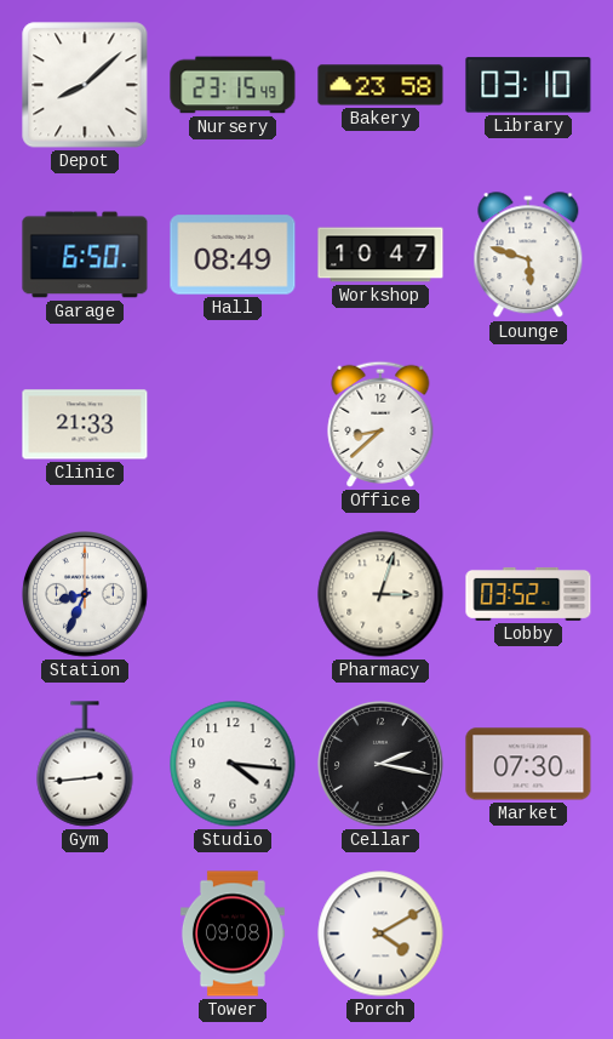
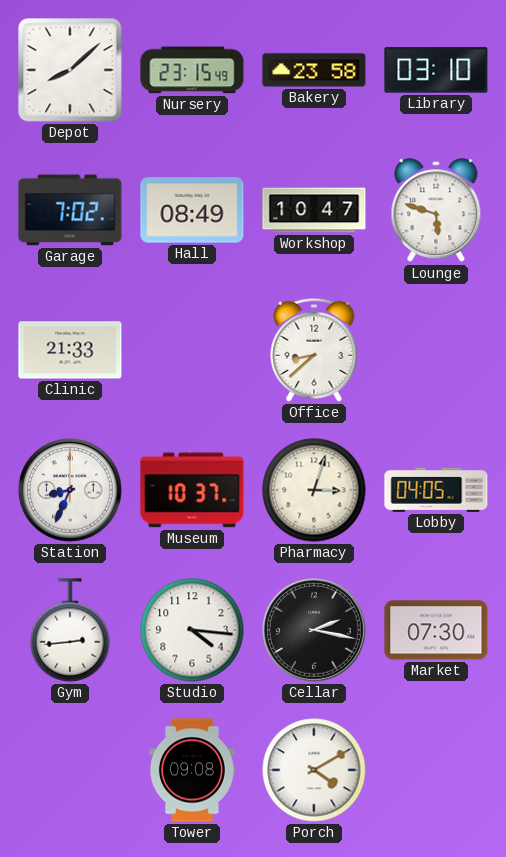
Garage: 6:50 -> 7:02 (70, 210)
Museum: none -> 10:37 (192, 490)
Lobby: 03:52 -> 04:05 (436, 490)
